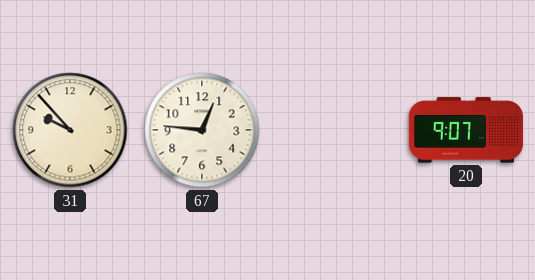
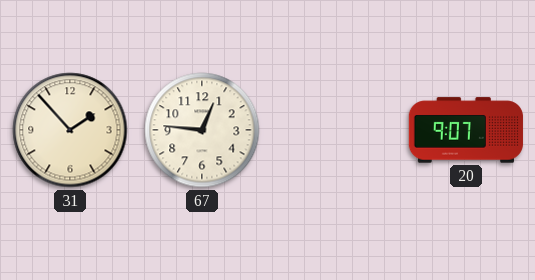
31: 9:53 -> 1:53 (70, 130)
